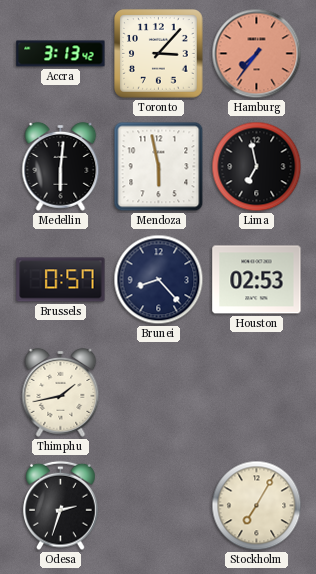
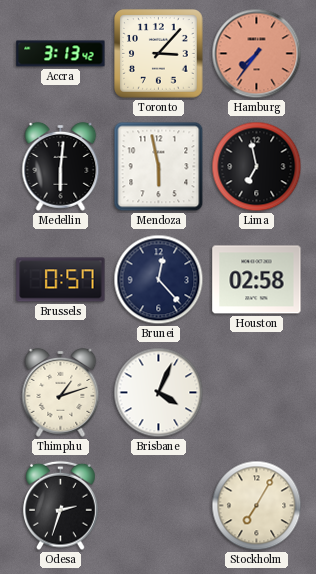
Brunei: 8:23 -> 12:23 (159, 280)
Houston: 02:53 -> 02:58 (257, 280)
Thimphu: 1:43 -> 1:12 (61, 392)
Brisbane: none -> 4:04 (159, 393)
